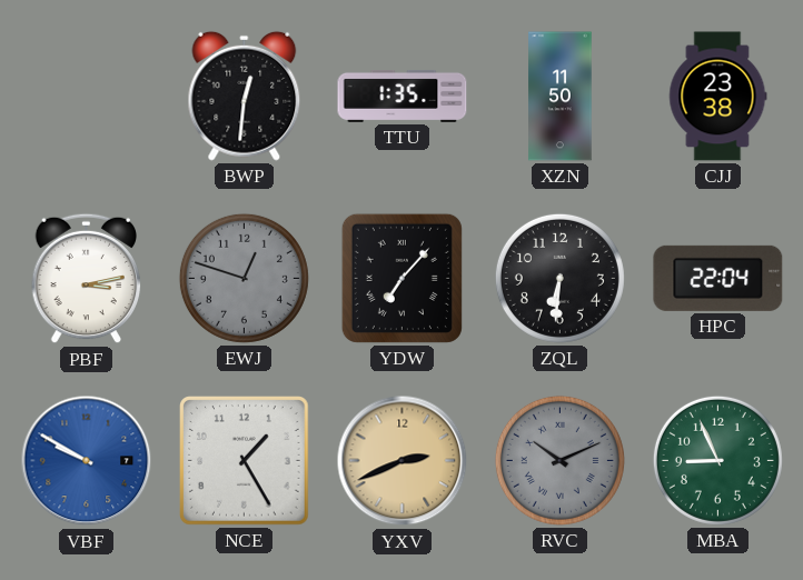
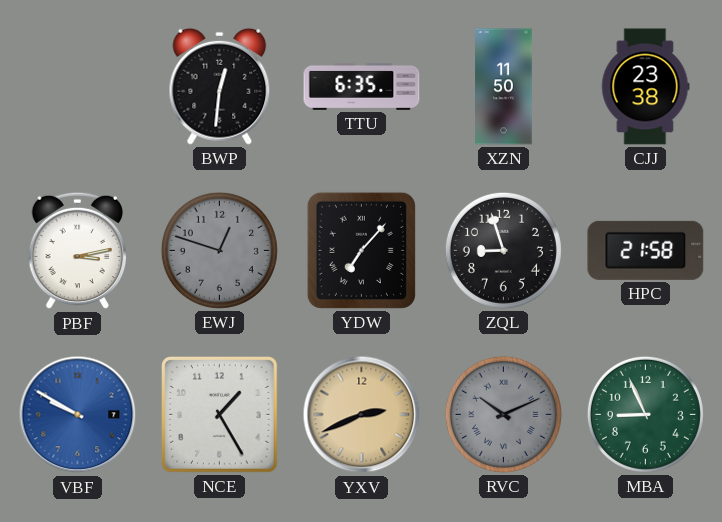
TTU: 1:35 -> 6:35 (362, 86)
ZQL: 6:31 -> 8:57 (503, 250)
HPC: 22:04 -> 21:58 (646, 250)
